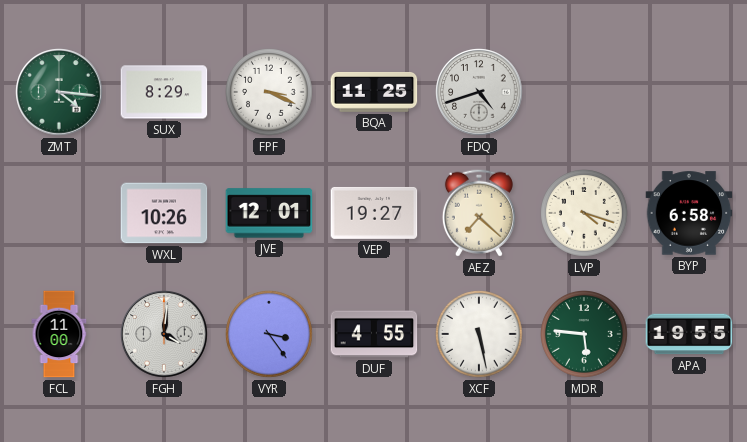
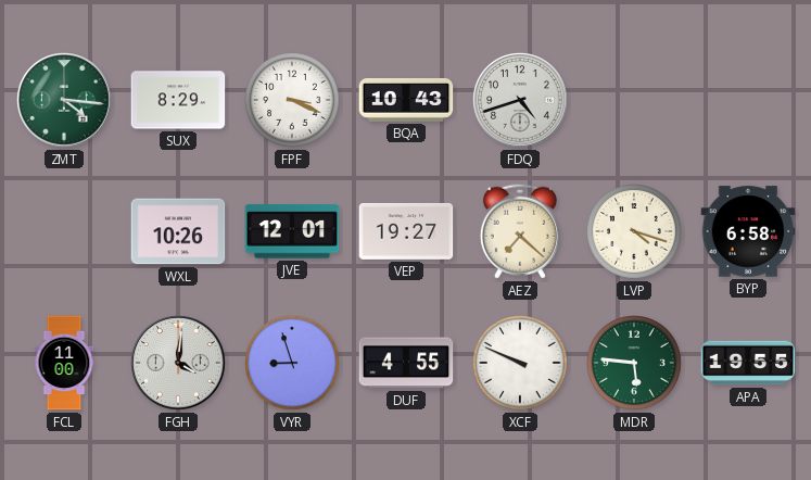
BQA: 11:25 -> 10:43 (406, 101)
VYR: 3:24 -> 8:57 (293, 364)
XCF: 5:28 -> 9:49 (521, 364)
